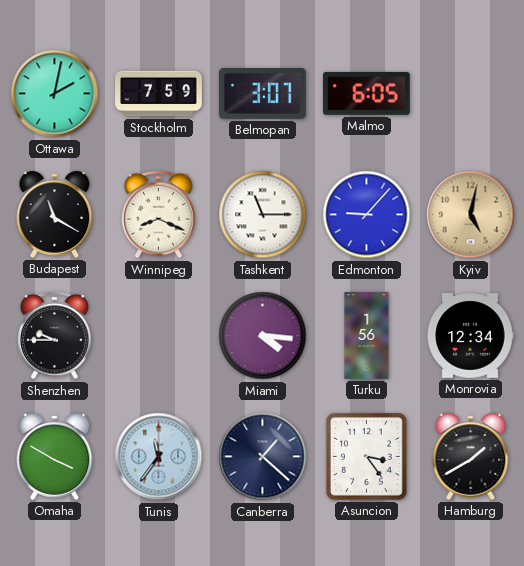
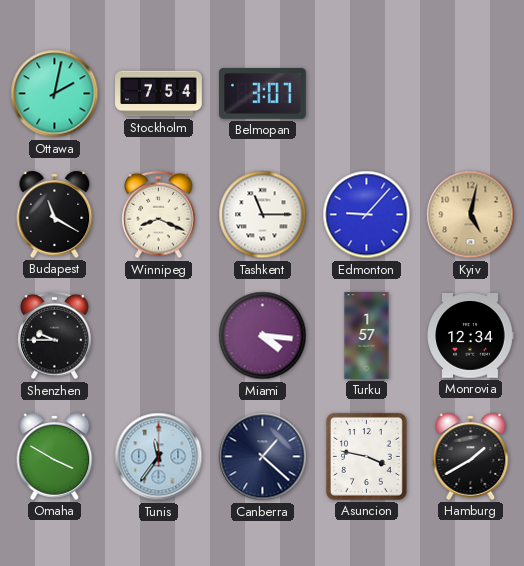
Stockholm: 7:59 -> 7:54 (159, 94)
Malmo: 6:05 -> none (367, 93)
Turku: 1:56 -> 1:57 (367, 336)
Asuncion: 3:24 -> 3:47 (366, 456)
